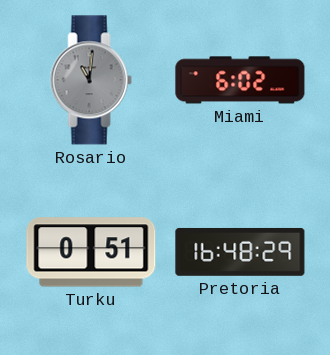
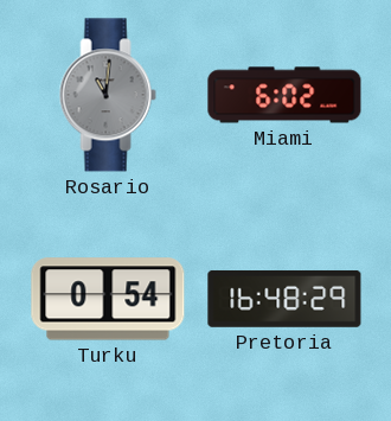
Turku: 0:51 -> 0:54 (108, 299)
